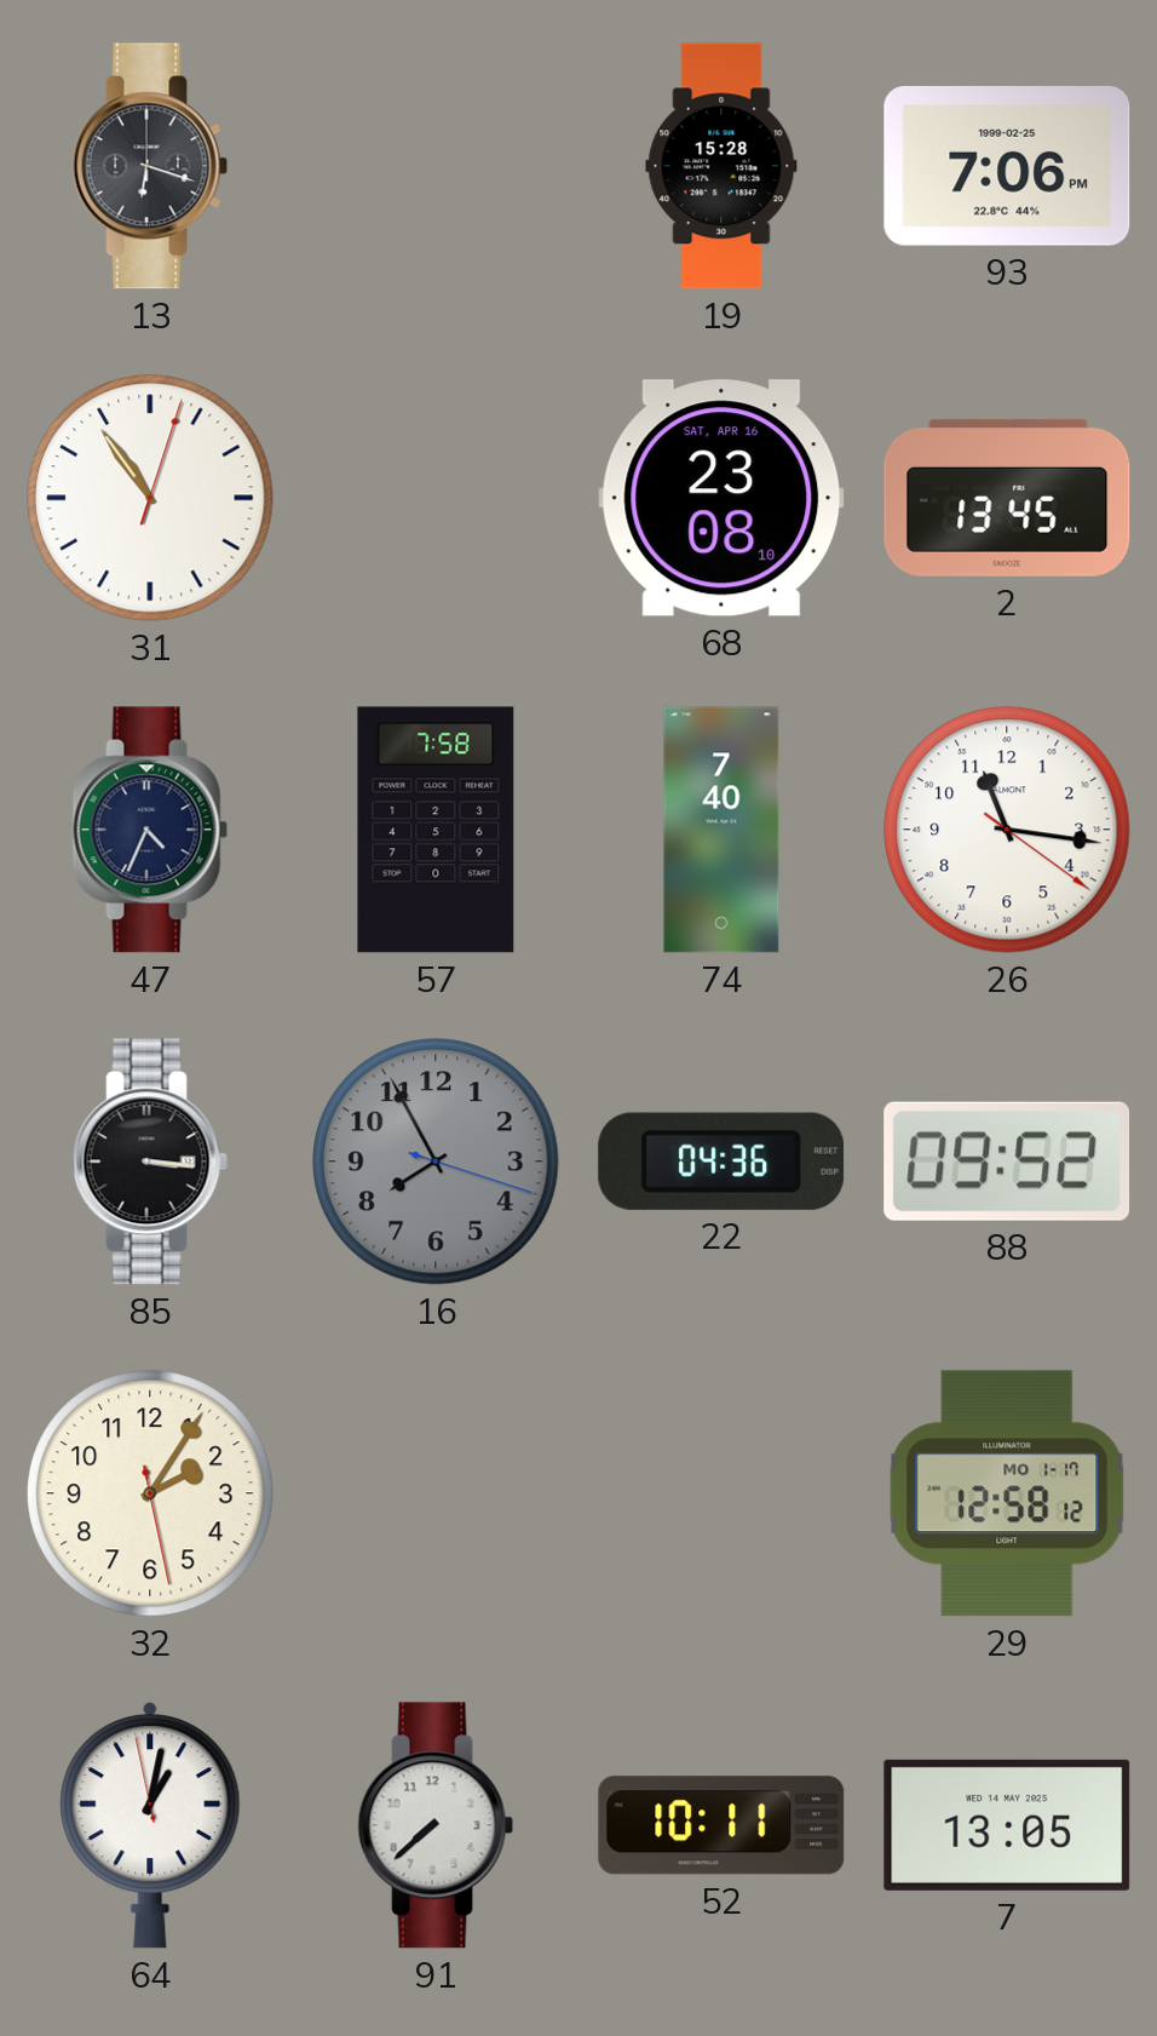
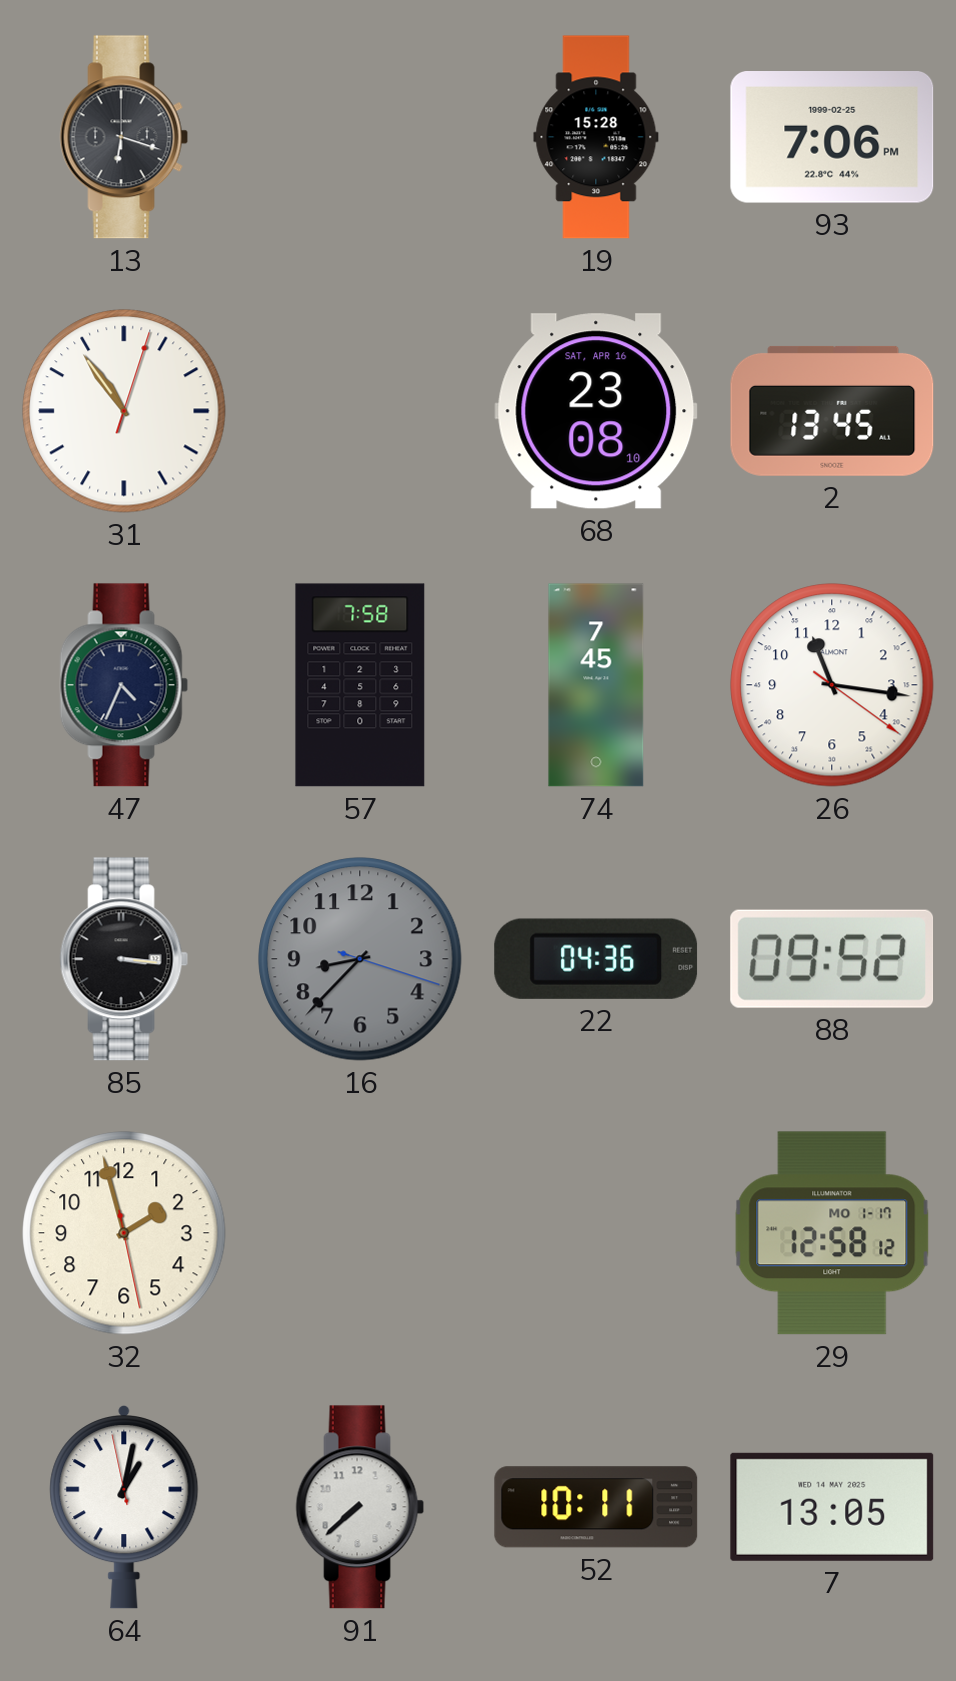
74: 7:40 -> 7:45 (596, 685)
16: 7:55 -> 8:37 (360, 959)
32: 2:05 -> 1:57 (124, 1233)
